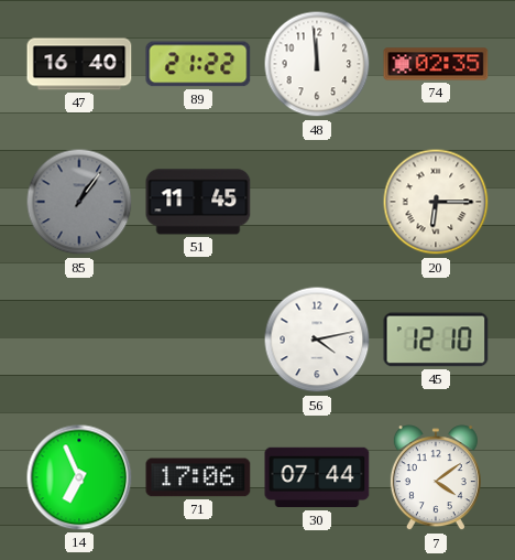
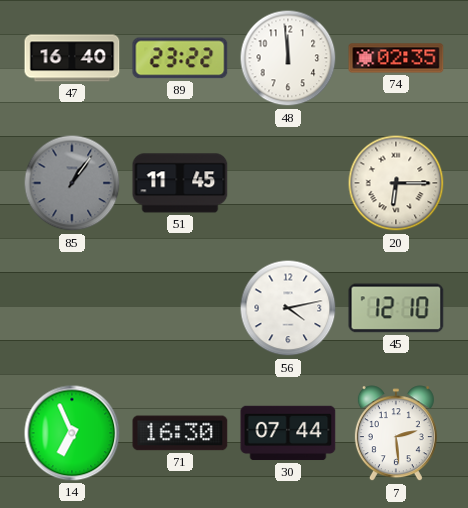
89: 21:22 -> 23:22 (180, 58)
71: 17:06 -> 16:30 (180, 433)
7: 4:09 -> 2:29 (396, 434)
